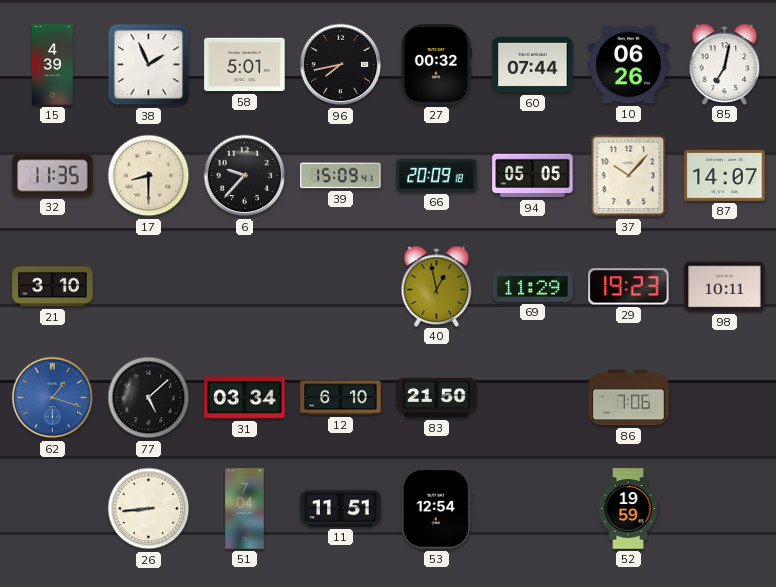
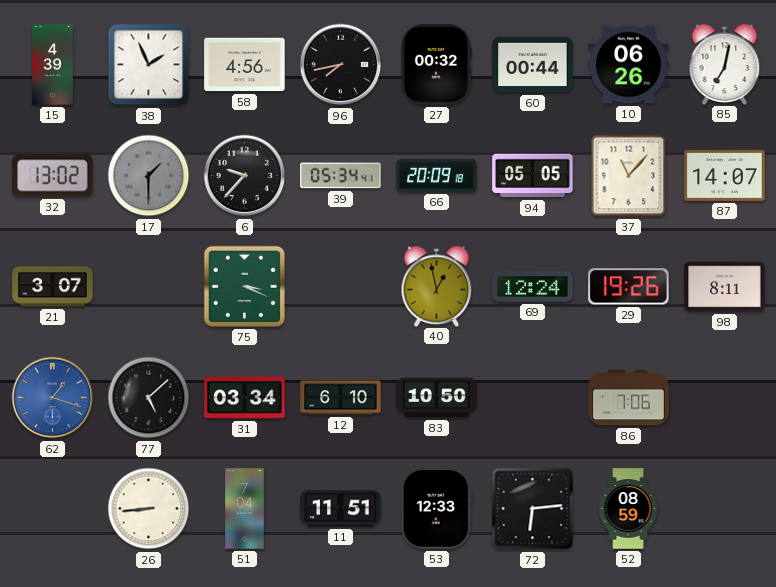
58: 5:01 -> 4:56 (245, 65)
60: 07:44 -> 00:44 (533, 65)
32: 11:35 -> 13:02 (53, 176)
17: 8:30 -> 1:30 (149, 176)
17 dial: cream -> grey (149, 176)
39: 15:09 -> 05:34 (341, 176)
37: 10:07 -> 11:07 (629, 176)
21: 3:10 -> 3:07 (53, 287)
75: none -> 3:19 (244, 286)
69: 11:29 -> 12:24 (533, 287)
29: 19:23 -> 19:26 (629, 287)
98: 10:11 -> 8:11 (725, 287)
83: 21:50 -> 10:50 (437, 398)
53: 12:54 -> 12:33 (436, 509)
72: none -> 6:14 (533, 509)
52: 19:59 -> 08:59 (628, 509)
